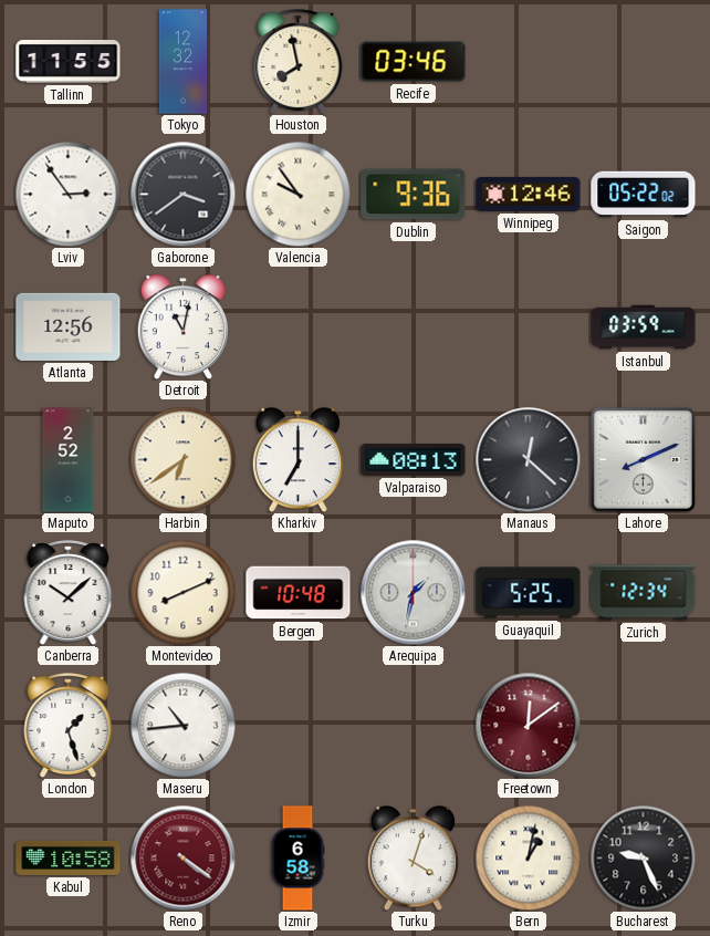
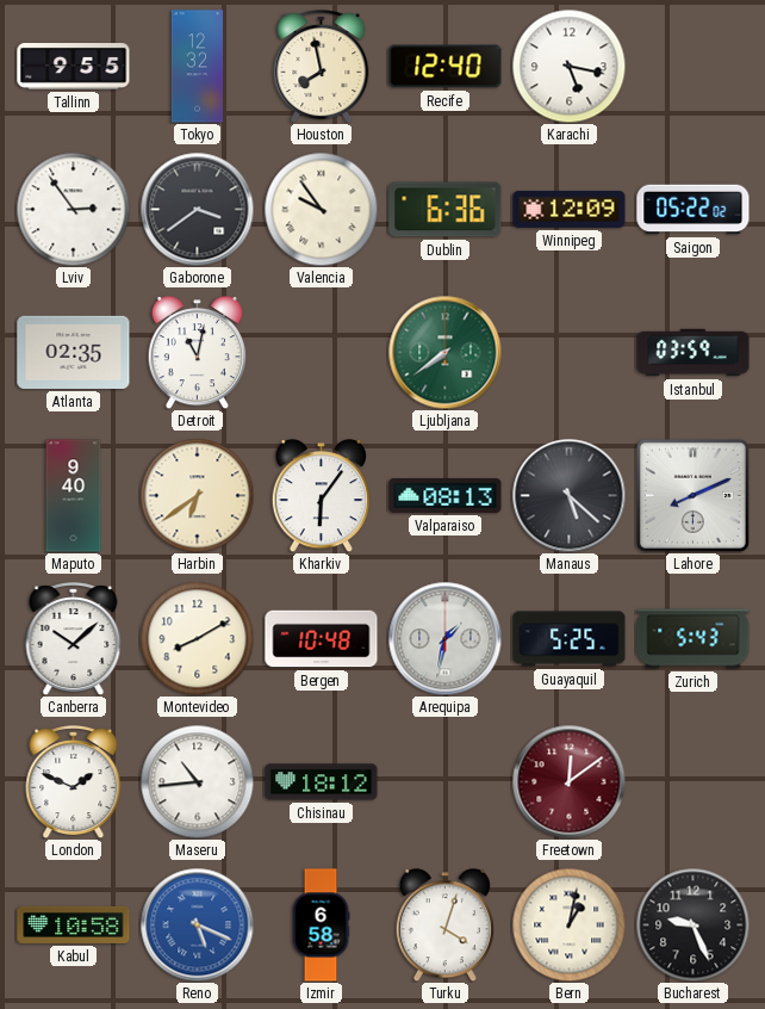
Tallinn: 11:55 -> 9:55 (74, 67)
Recife: 03:46 -> 12:40 (446, 67)
Karachi: none -> 5:17 (568, 66)
Dublin: 9:36 -> 6:36 (446, 210)
Winnipeg: 12:46 -> 12:09 (570, 209)
Atlanta: 12:56 -> 02:35 (74, 352)
Ljubljana: none -> 7:39 (444, 352)
Maputo: 2:52 -> 9:40 (74, 496)
Kharkiv: 7:00 -> 6:06 (321, 496)
Manaus: 12:22 -> 5:22 (568, 495)
Montevideo: 8:11 -> 8:10 (197, 638)
Zurich: 12:34 -> 5:43 (694, 639)
London: 1:27 -> 1:49 (74, 782)
Chisinau: none -> 18:12 (322, 782)
Reno: 4:21 -> 5:19 (197, 924)
Reno dial: burgundy -> blue (197, 924)
